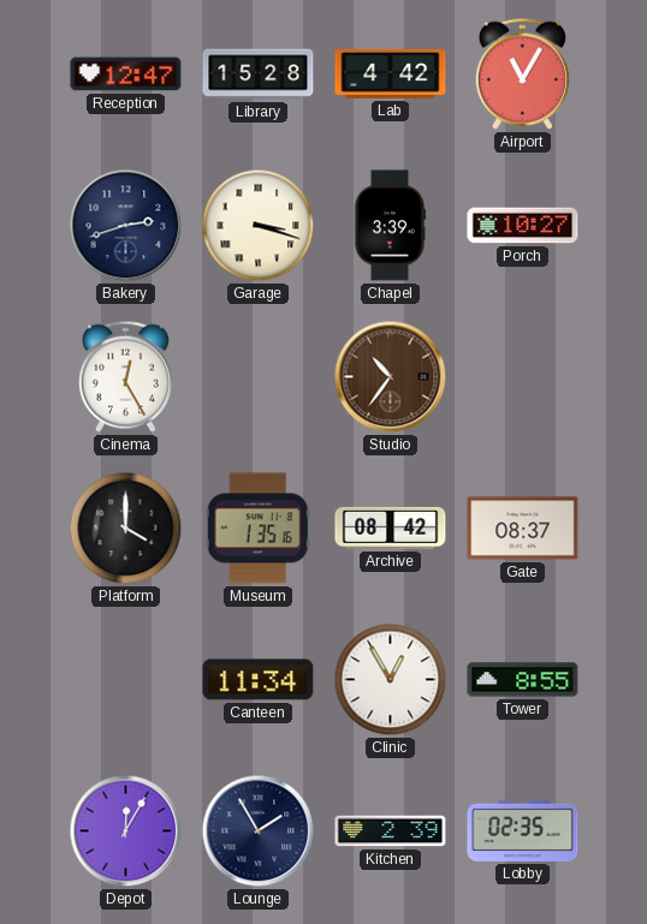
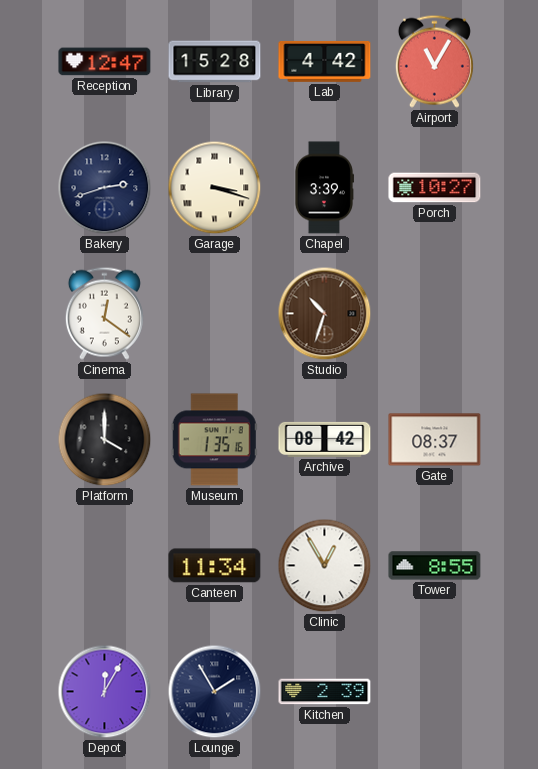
Cinema: 12:25 -> 12:21 (104, 313)
Studio: 10:36 -> 10:33 (325, 314)
Lobby: 02:35 -> none (523, 830)
